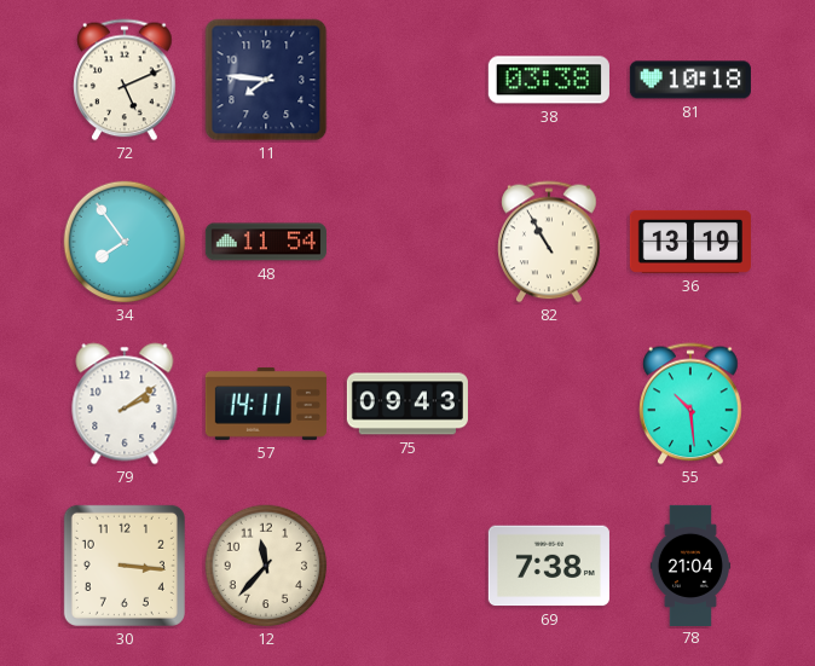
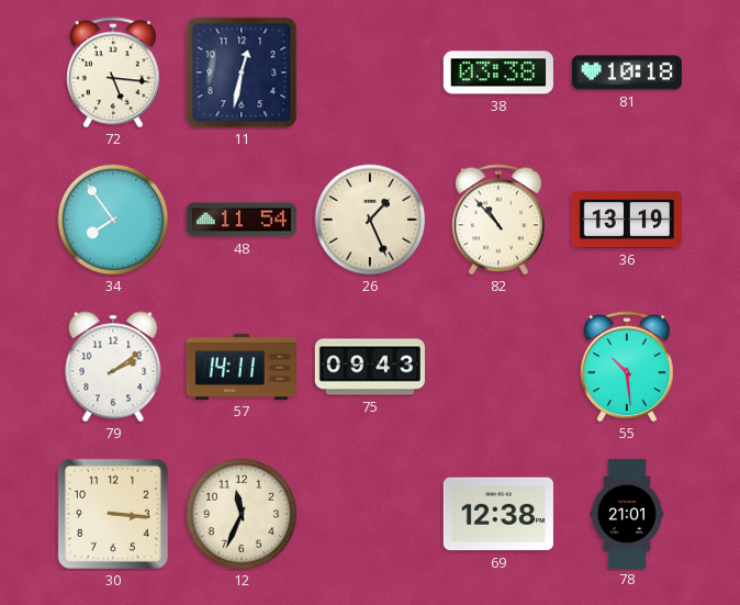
72: 5:11 -> 5:16 (113, 72)
11: 7:46 -> 12:32 (242, 72)
26: none -> 1:26 (370, 220)
82: 10:55 -> 10:53 (498, 220)
12: 11:37 -> 11:34 (242, 514)
69: 7:38 -> 12:38 (498, 514)
78: 21:04 -> 21:01 (627, 513)
